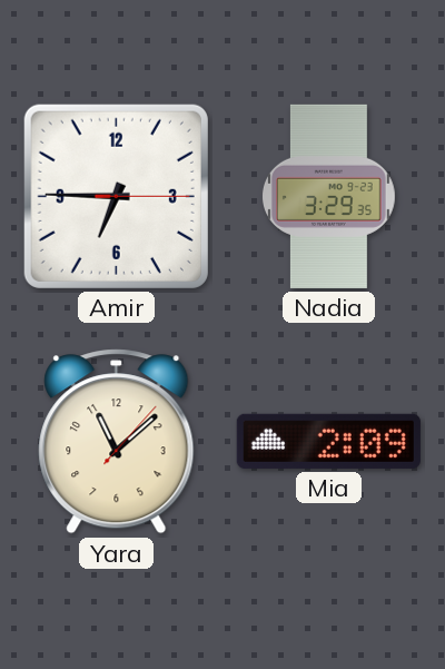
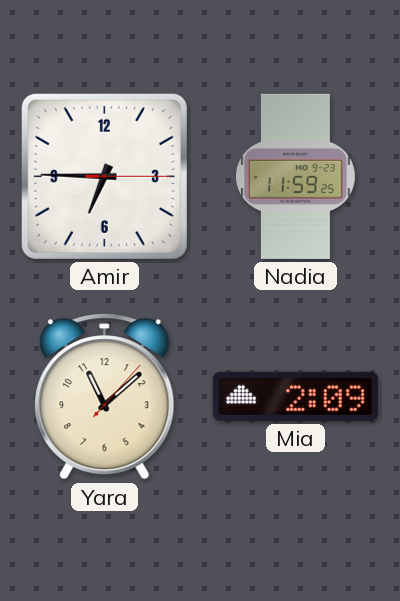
Nadia: 3:29 -> 11:59 (295, 176)
